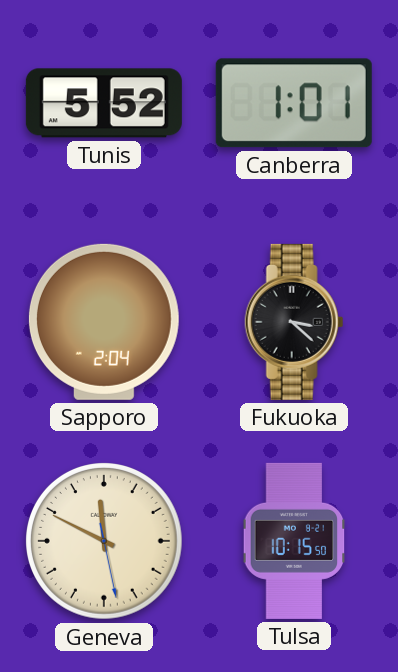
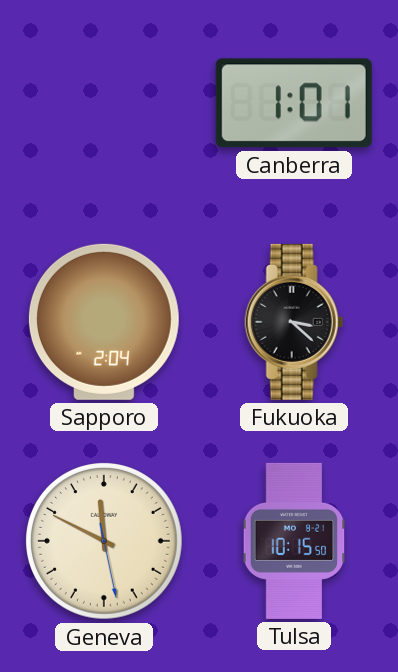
Tunis: 5:52 -> none (104, 103)
